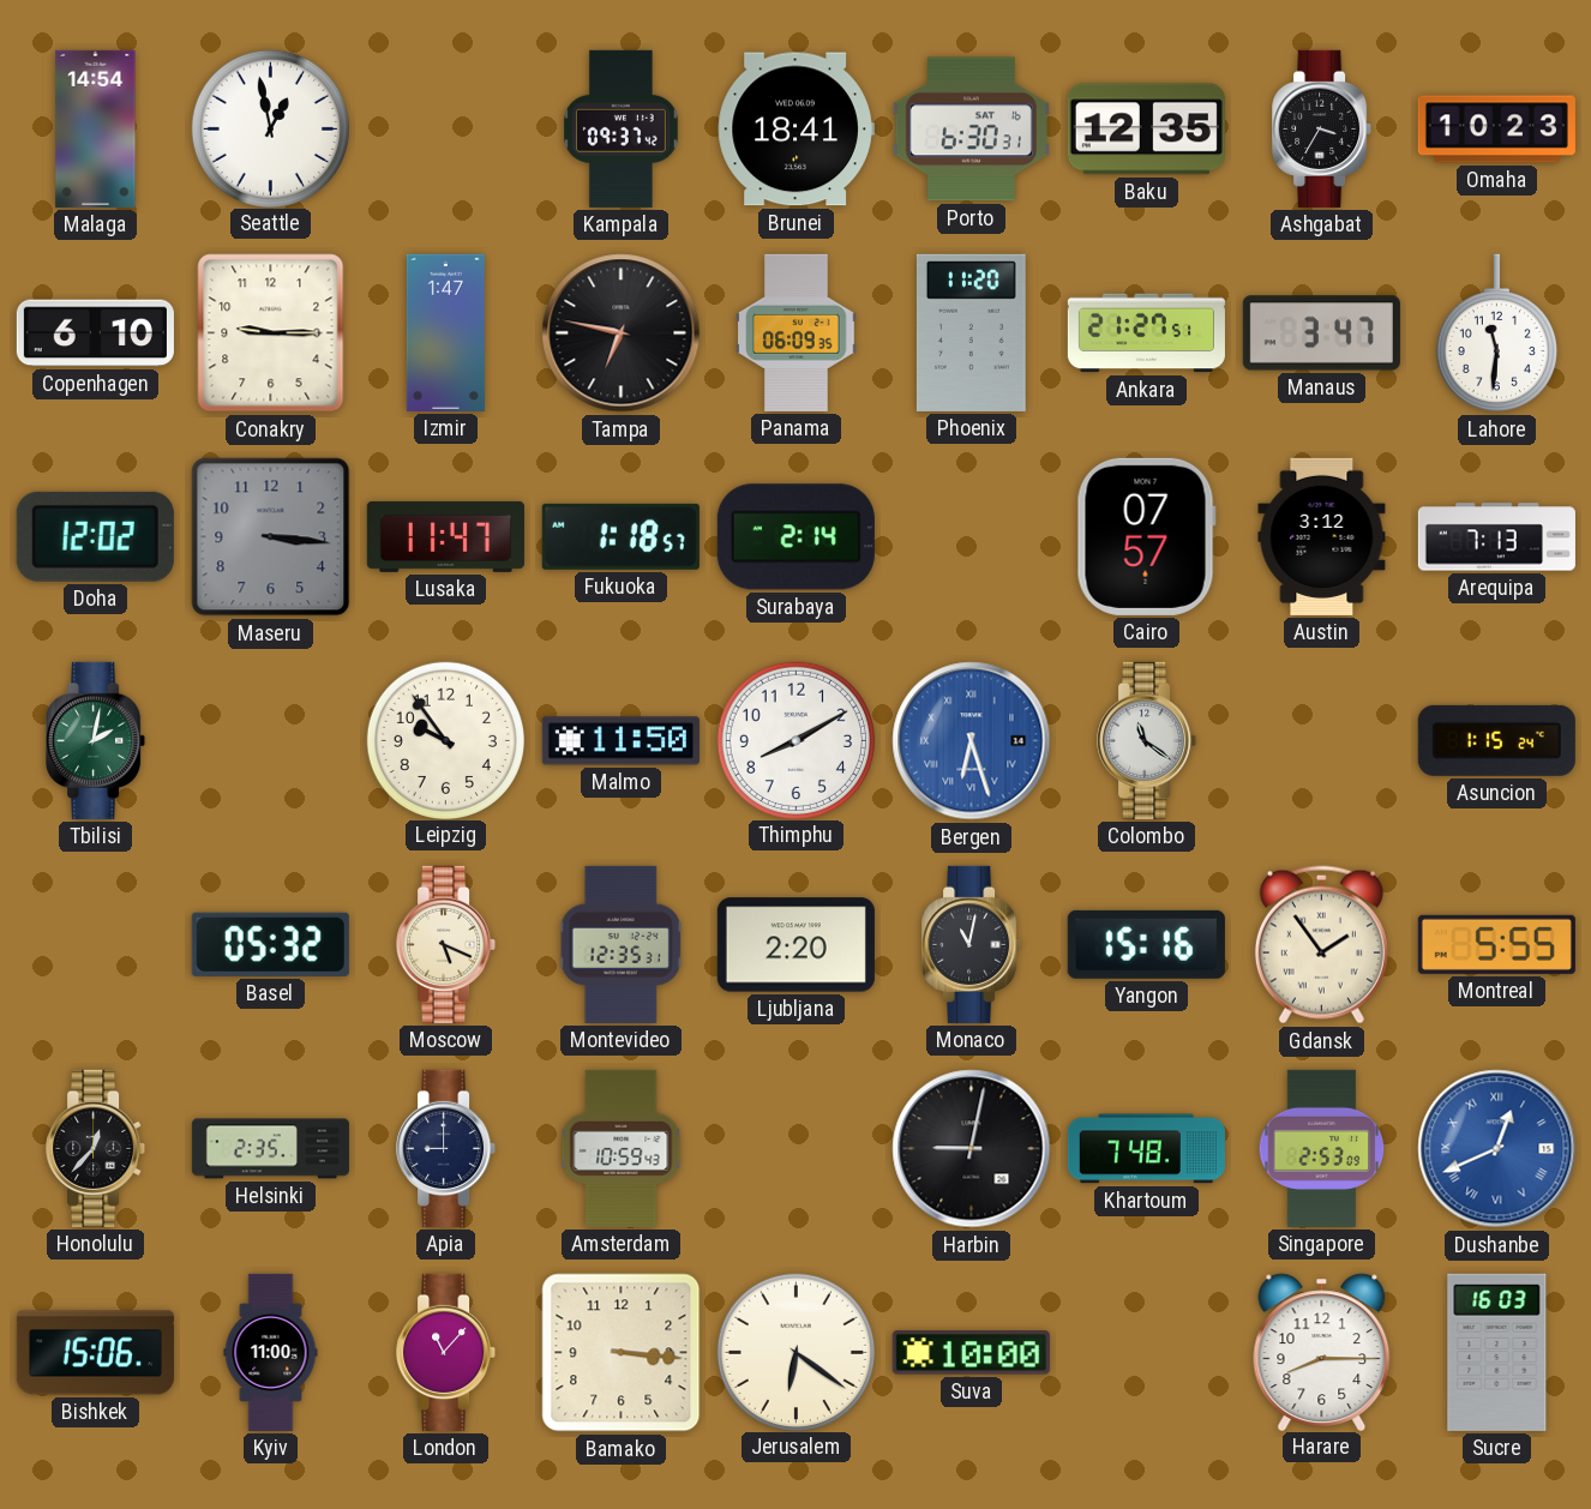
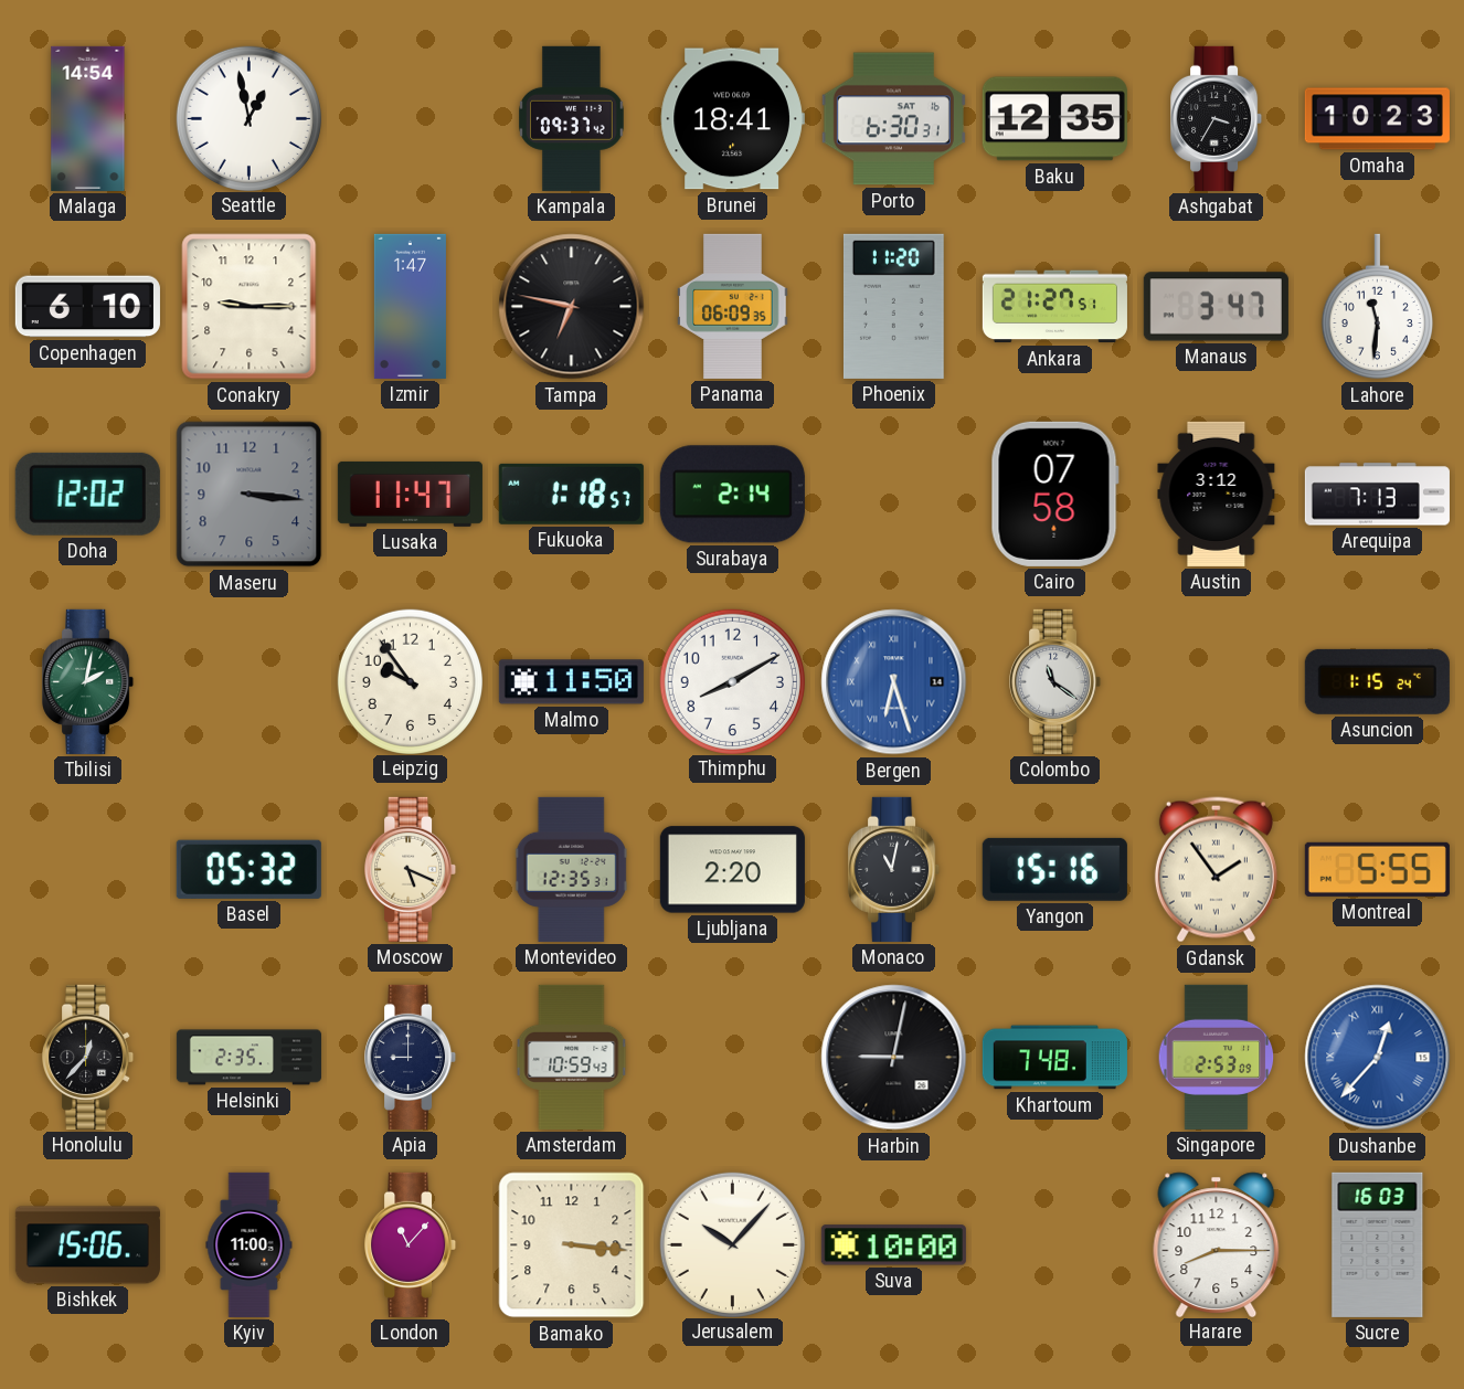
Cairo: 07:57 -> 07:58 (1054, 494)
Dushanbe: 12:41 -> 12:37 (1378, 1058)
Jerusalem: 6:21 -> 10:07 (732, 1244)
